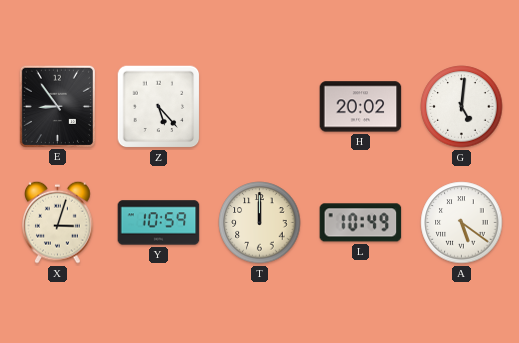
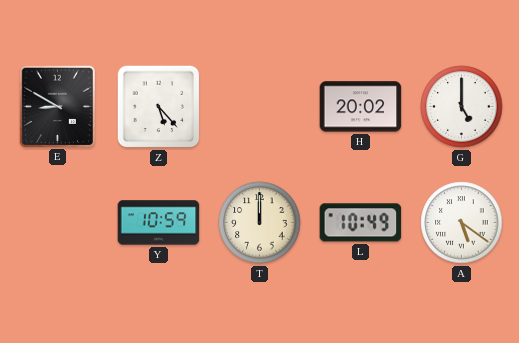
E: 8:54 -> 8:50 (57, 106)
G: 5:01 -> 5:00 (462, 107)
X: 3:03 -> none (58, 222)
